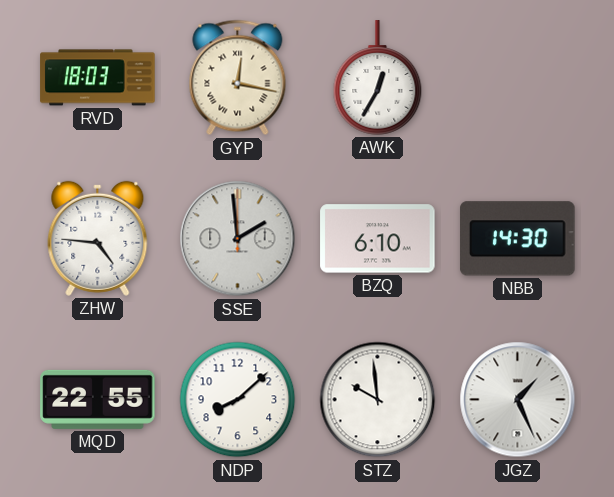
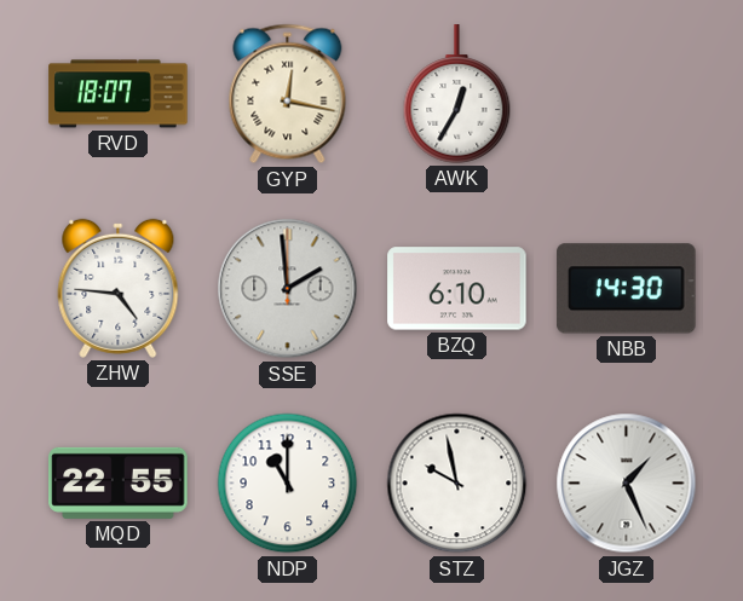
RVD: 18:03 -> 18:07 (119, 94)
NDP: 8:08 -> 11:00 (288, 484)
STZ: 9:59 -> 9:58 (457, 484)
